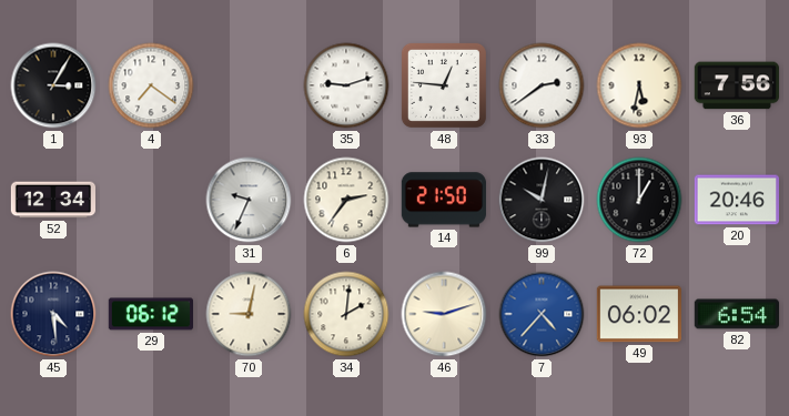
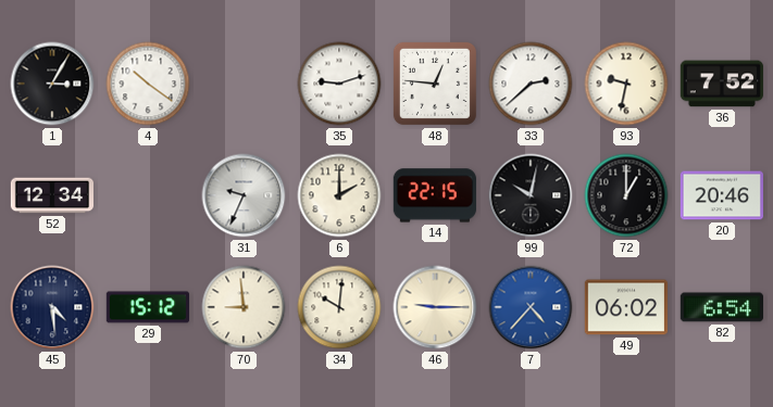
4: 7:21 -> 10:21 (148, 84)
33: 2:39 -> 2:38 (531, 84)
93: 5:32 -> 9:32 (626, 84)
36: 7:56 -> 7:52 (722, 84)
6: 2:36 -> 2:00 (339, 195)
14: 21:50 -> 22:15 (435, 195)
29: 06:12 -> 15:12 (147, 307)
70: 9:02 -> 8:59 (244, 307)
34: 2:01 -> 10:01 (339, 307)
46: 9:12 -> 9:15 (435, 307)
